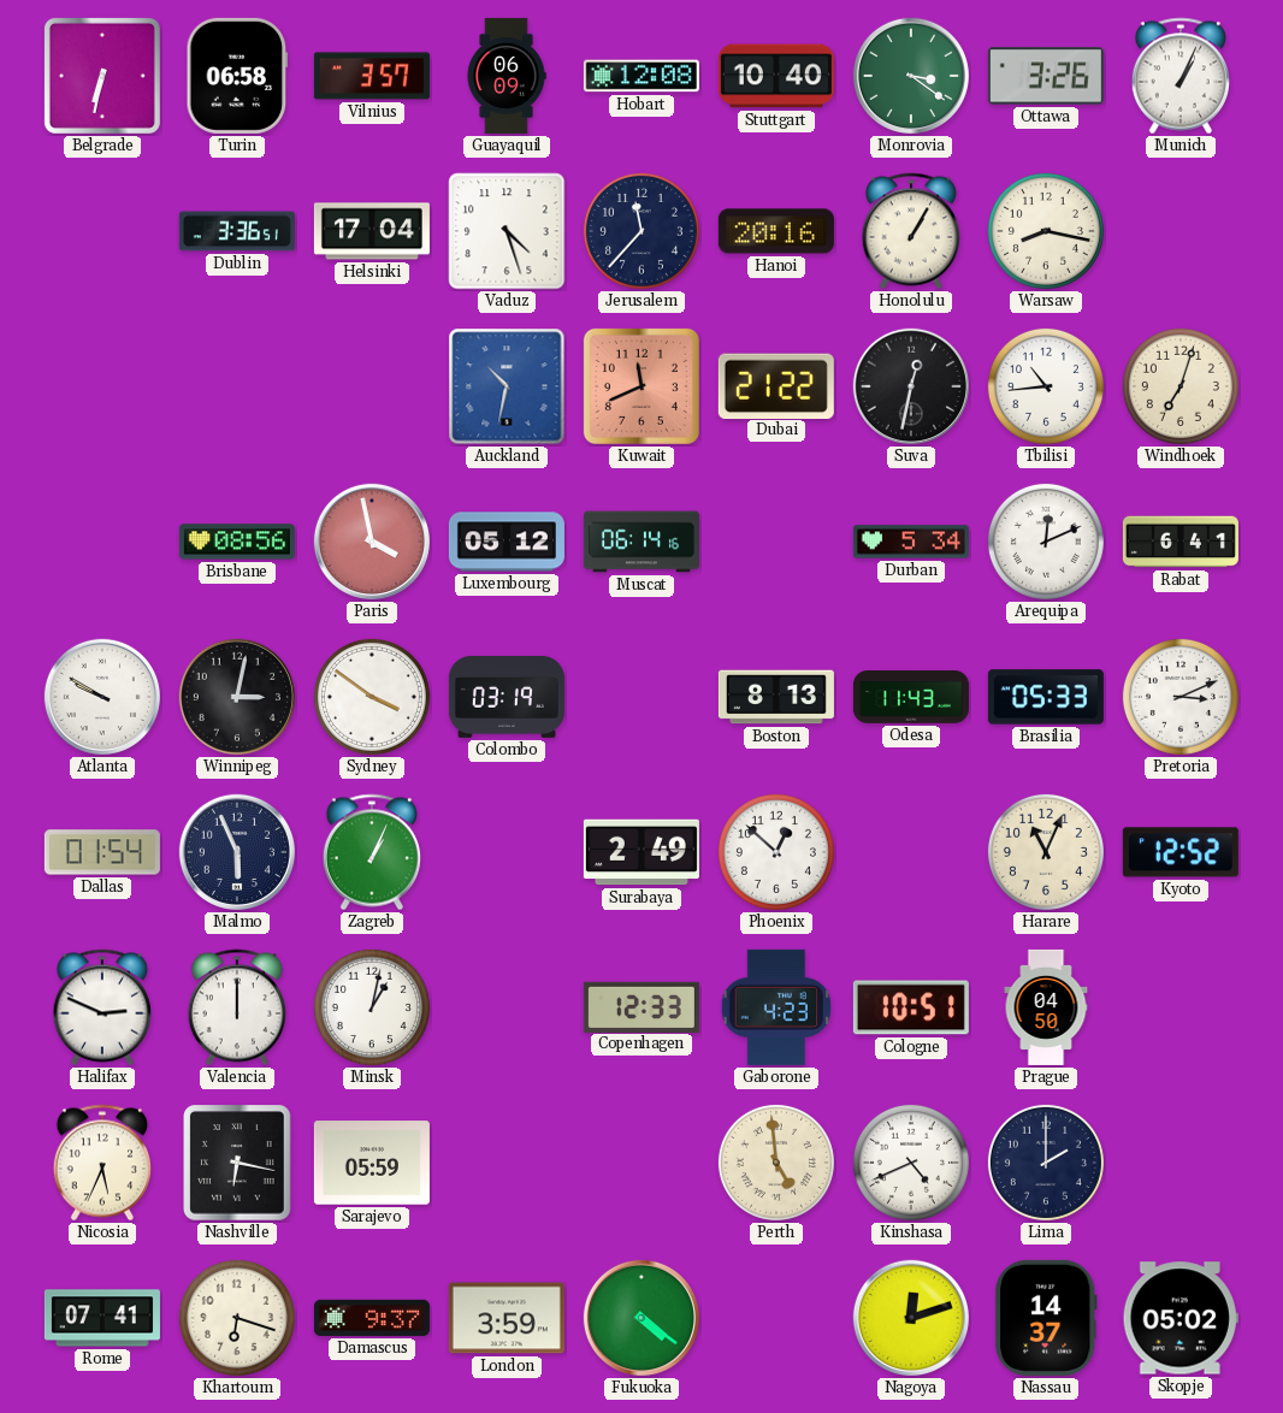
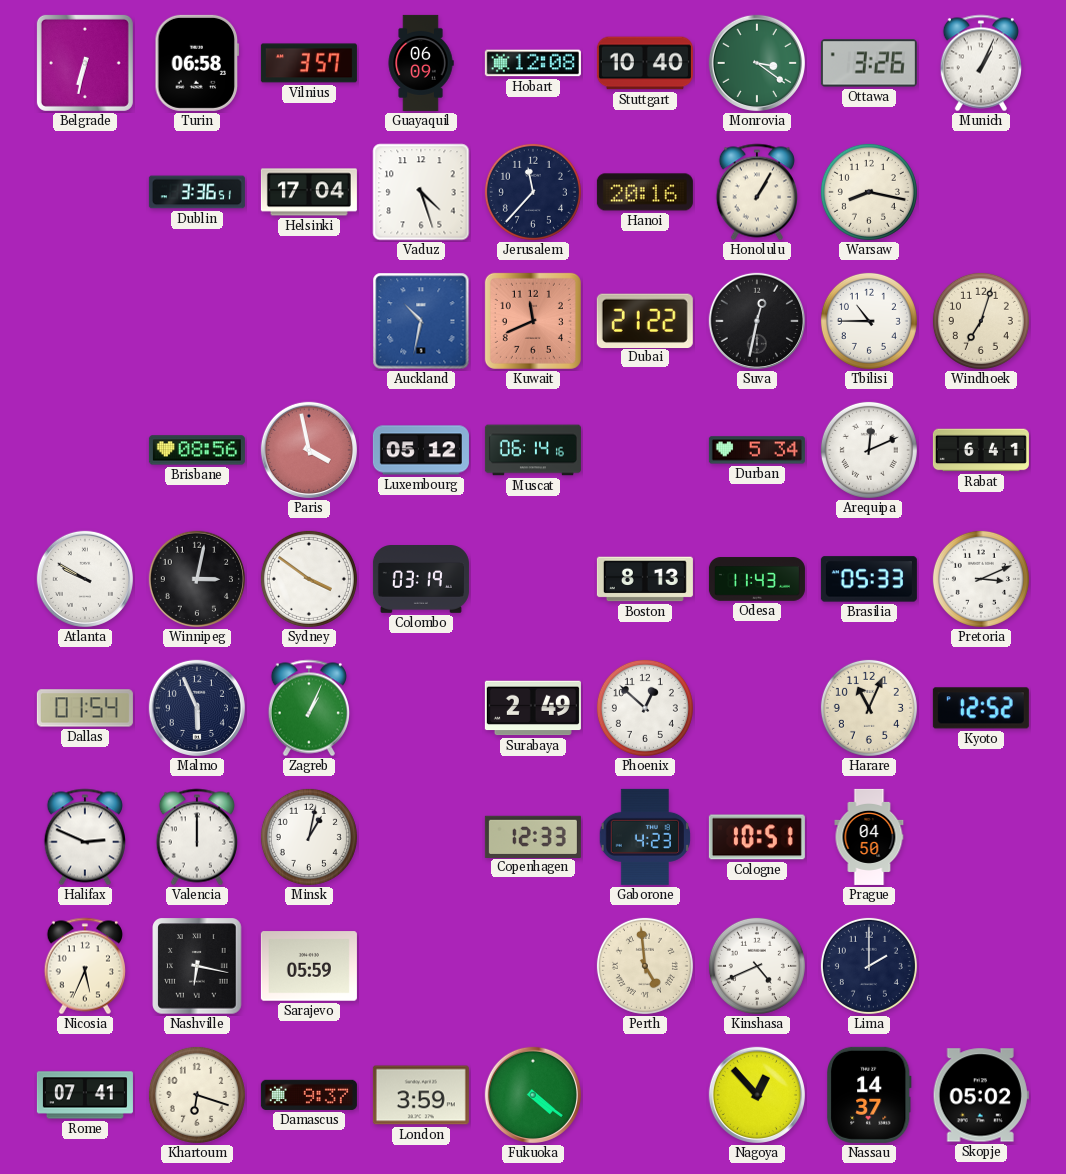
Tbilisi: 10:44 -> 10:45 (869, 321)
Nagoya: 12:12 -> 12:53 (757, 1095)
